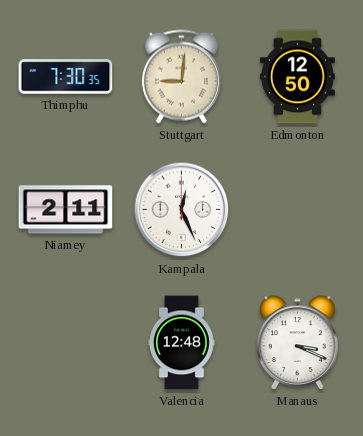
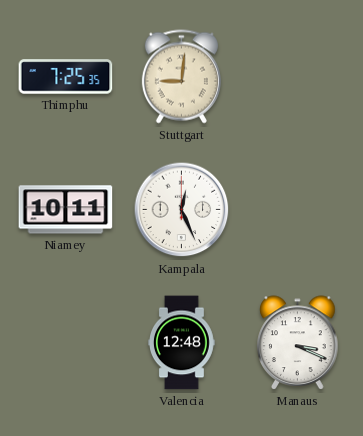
Thimphu: 7:30 -> 7:25 (66, 77)
Edmonton: 12:50 -> none (297, 77)
Niamey: 2:11 -> 10:11 (66, 210)
